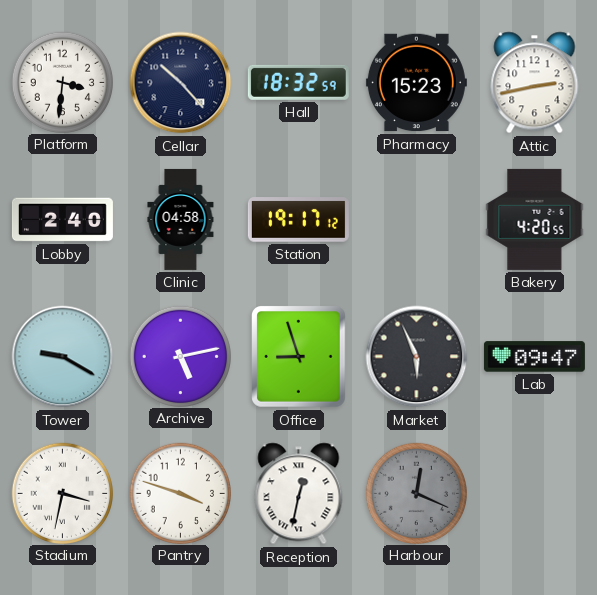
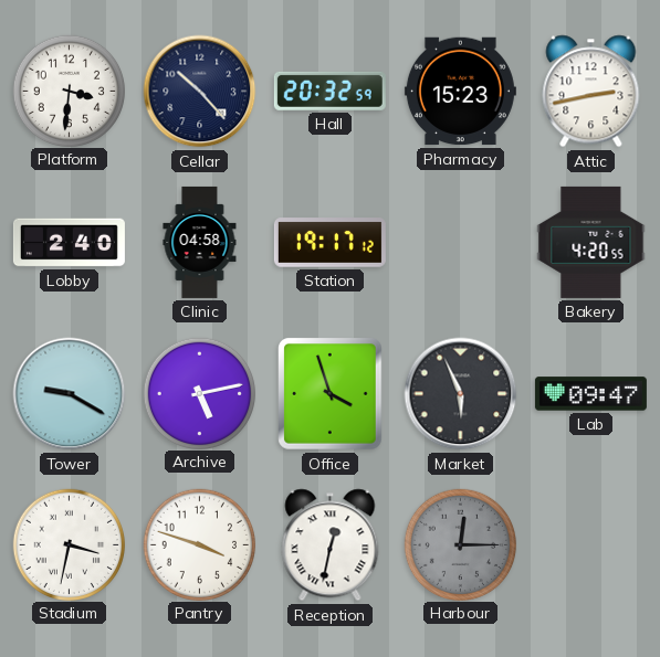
Hall: 18:32 -> 20:32 (329, 91)
Office: 8:57 -> 3:57 (331, 394)
Harbour: 12:19 -> 12:15 (460, 544)
